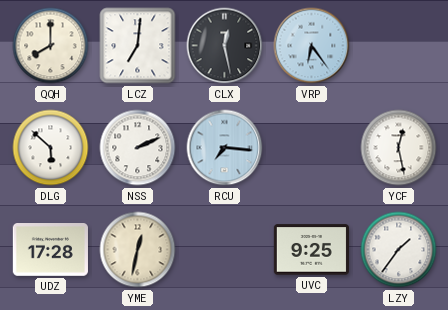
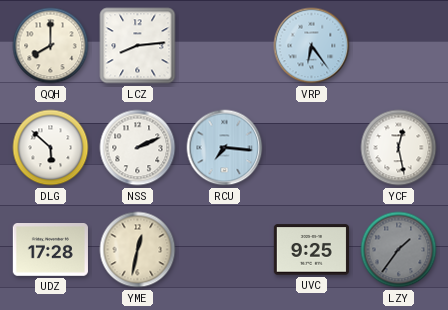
LCZ: 7:01 -> 8:14 (138, 46)
CLX: 12:28 -> none (225, 46)
LZY dial: white -> grey (399, 250)
